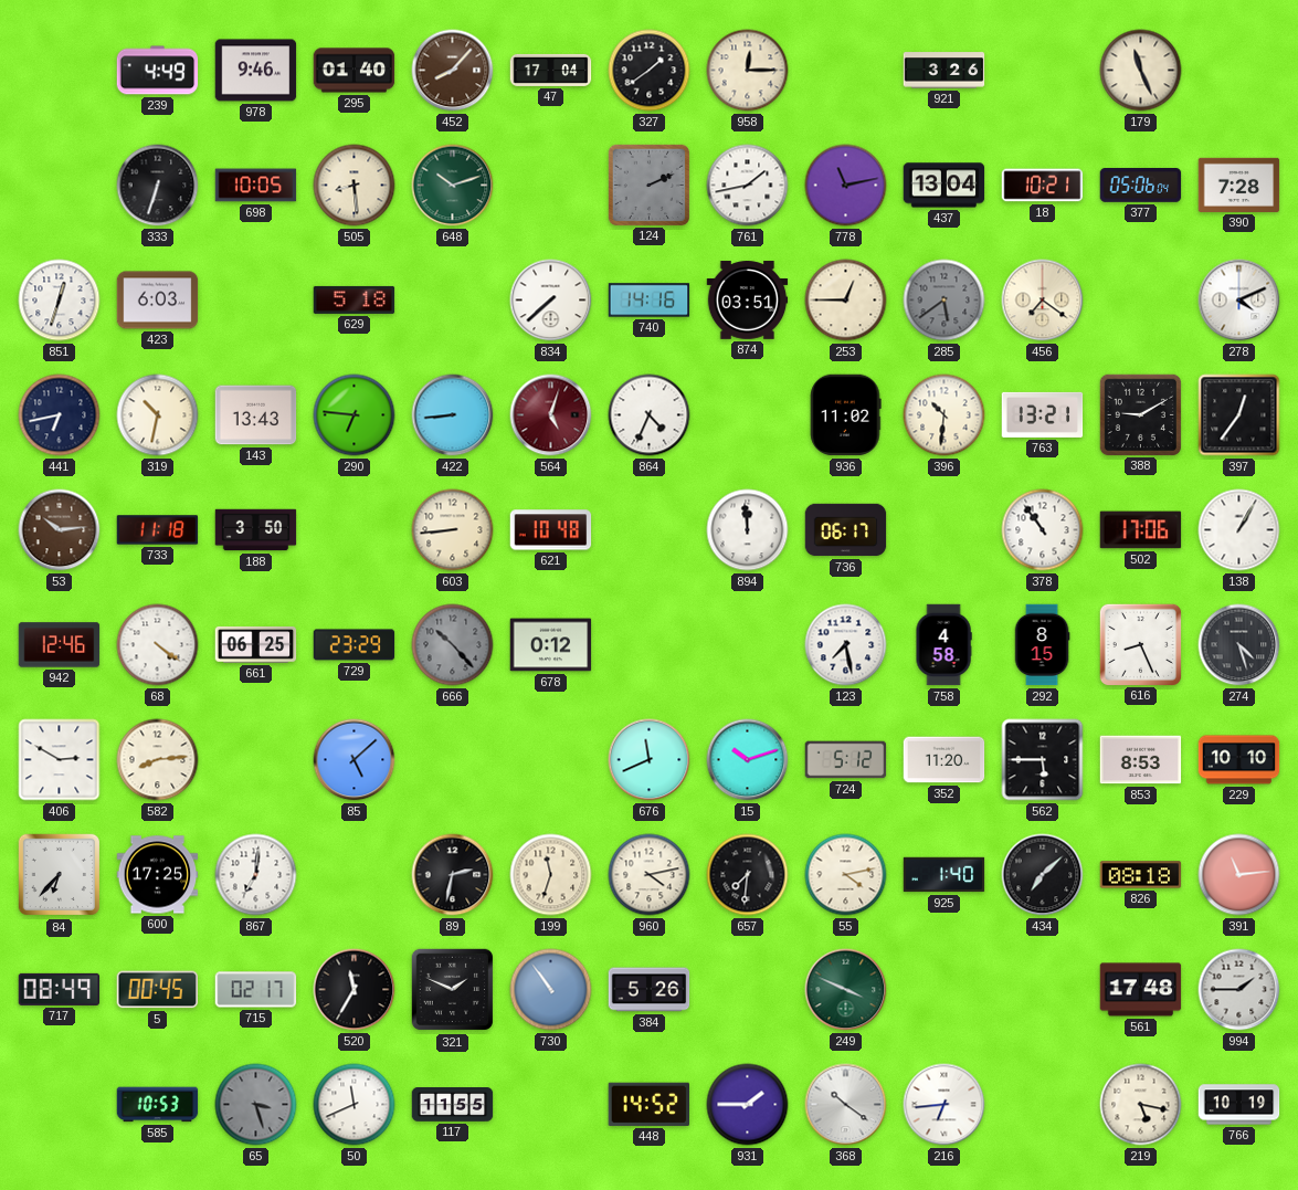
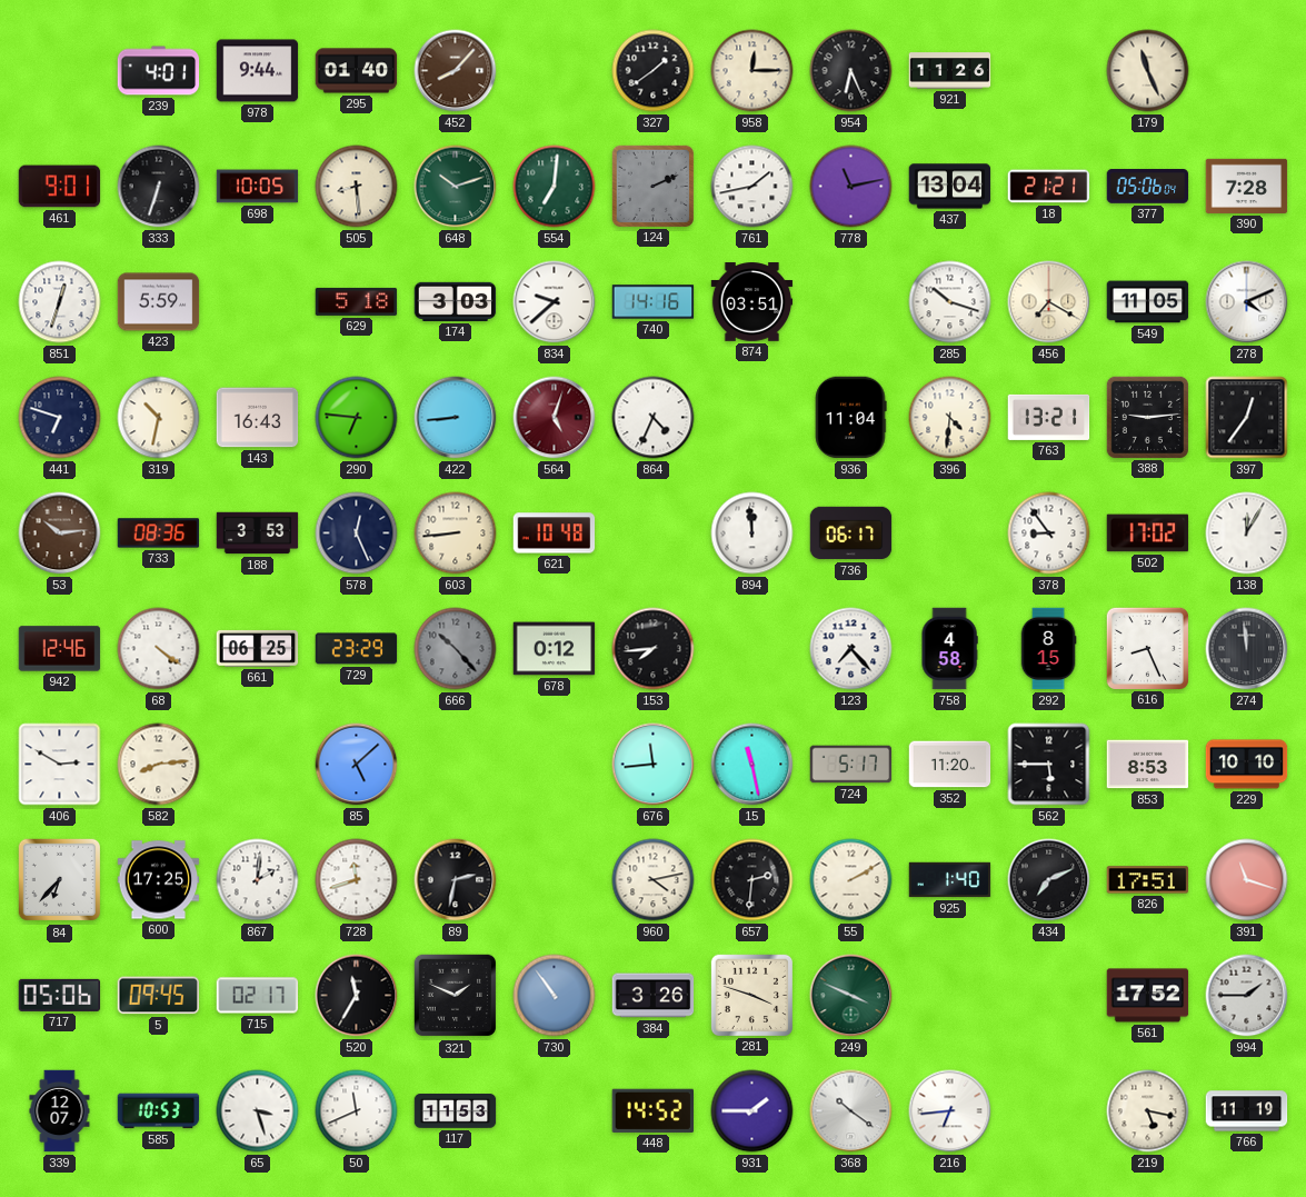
239: 4:49 -> 4:01 (159, 71)
978: 9:46 -> 9:44 (258, 71)
47: 17:04 -> none (551, 70)
954: none -> 6:26 (851, 71)
921: 3:26 -> 11:26 (950, 71)
461: none -> 9:01 (60, 187)
554: none -> 7:01 (555, 187)
18: 10:21 -> 21:21 (1049, 187)
423: 6:03 -> 5:59 (159, 302)
174: none -> 3:03 (456, 301)
834: 7:38 -> 9:38 (555, 302)
253: 12:45 -> none (846, 301)
285: 5:39 -> 10:18 (950, 302)
285 dial: grey -> white (950, 302)
456: 7:21 -> 7:20 (1049, 302)
549: none -> 11:05 (1148, 302)
441: 6:43 -> 6:48 (60, 418)
143: 13:43 -> 16:43 (258, 418)
936: 11:02 -> 11:04 (851, 418)
396: 10:31 -> 4:31 (950, 418)
388: 9:10 -> 9:14 (1147, 417)
733: 11:18 -> 08:36 (159, 533)
188: 3:50 -> 3:53 (258, 533)
578: none -> 12:26 (357, 533)
378: 10:54 -> 8:54 (1049, 533)
502: 17:06 -> 17:02 (1148, 533)
138: 1:05 -> 12:05 (1247, 533)
153: none -> 7:44 (654, 649)
123: 7:28 -> 7:23 (851, 649)
274: 4:27 -> 11:59 (1247, 649)
676: 11:41 -> 11:44 (654, 765)
15: 10:12 -> 11:28 (752, 765)
724: 5:12 -> 5:17 (851, 765)
867: 7:01 -> 2:01 (258, 880)
728: none -> 11:42 (357, 880)
199: 11:33 -> none (551, 875)
657: 7:31 -> 2:31 (752, 880)
55: 4:13 -> 2:10 (851, 880)
434: 7:08 -> 7:11 (1049, 880)
826: 08:18 -> 17:51 (1148, 880)
391: 11:14 -> 11:18 (1247, 880)
717: 08:49 -> 05:06 (60, 995)
5: 00:45 -> 09:45 (159, 996)
384: 5:26 -> 3:26 (654, 996)
281: none -> 3:48 (751, 995)
561: 17:48 -> 17:52 (1148, 996)
339: none -> 12:07 (60, 1111)
65 dial: grey -> white (258, 1111)
117: 11:55 -> 11:53 (456, 1111)
766: 10:19 -> 11:19 (1247, 1111)
